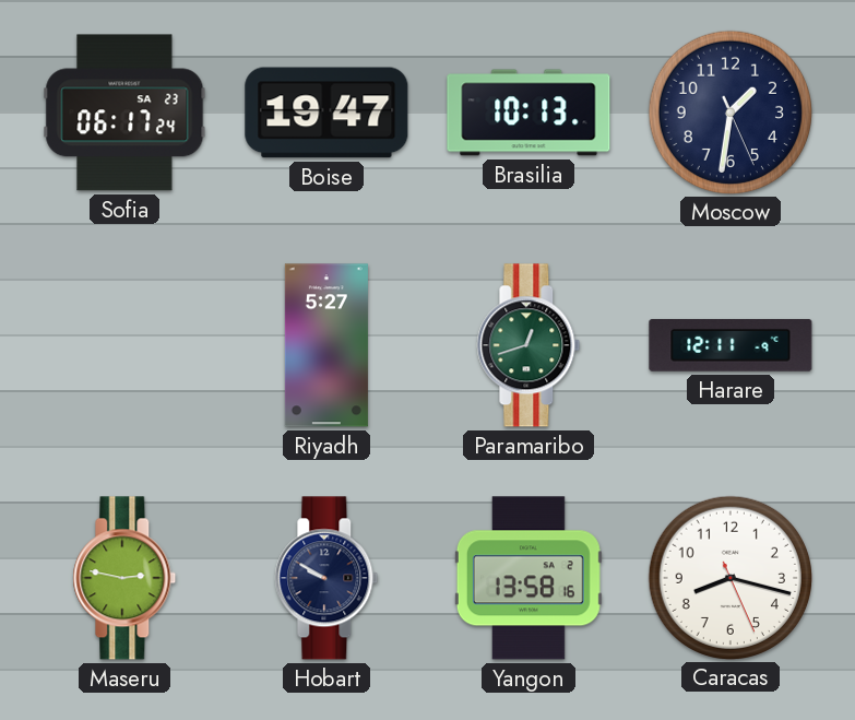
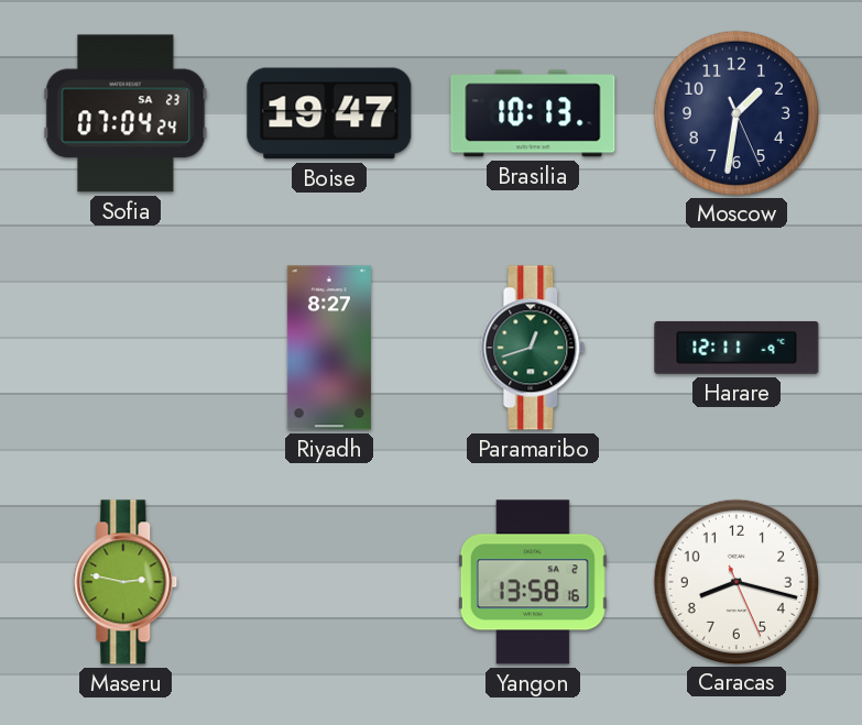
Sofia: 06:17 -> 07:04 (126, 113)
Riyadh: 5:27 -> 8:27 (329, 348)
Hobart: 9:50 -> none (326, 578)
